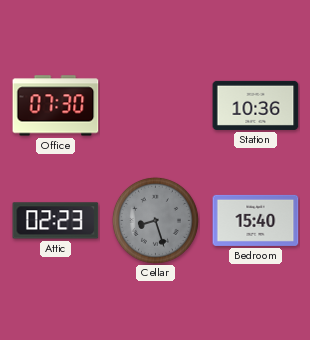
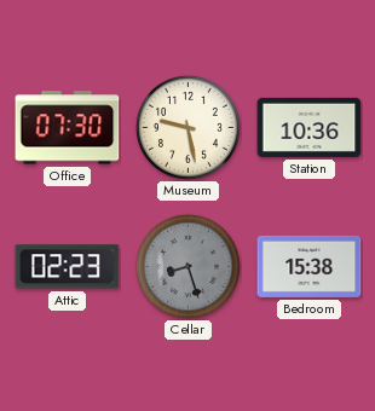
Museum: none -> 9:28 (187, 127)
Bedroom: 15:40 -> 15:38 (310, 266)
